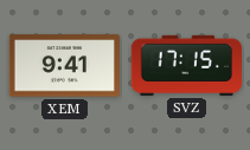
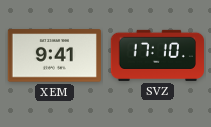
SVZ: 17:15 -> 17:10 (157, 55)
